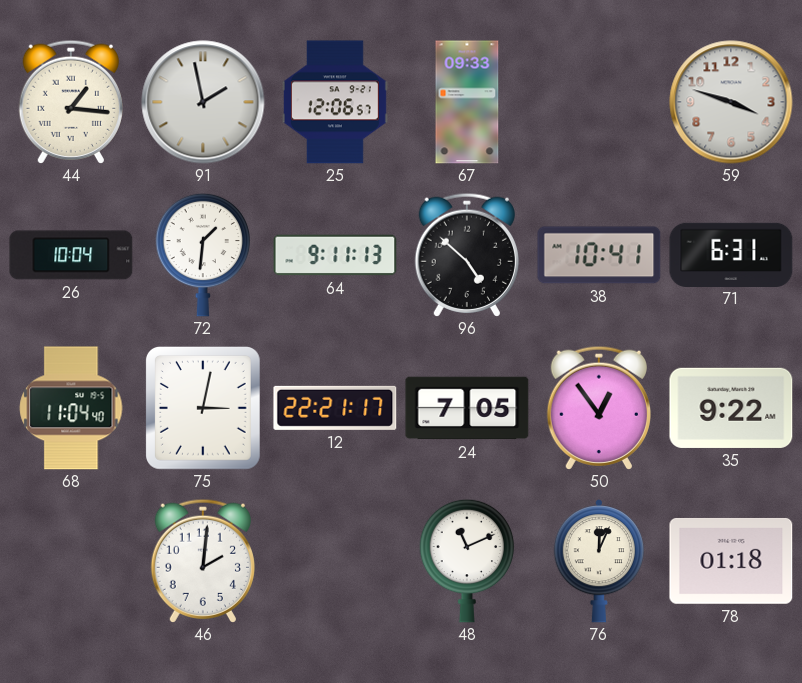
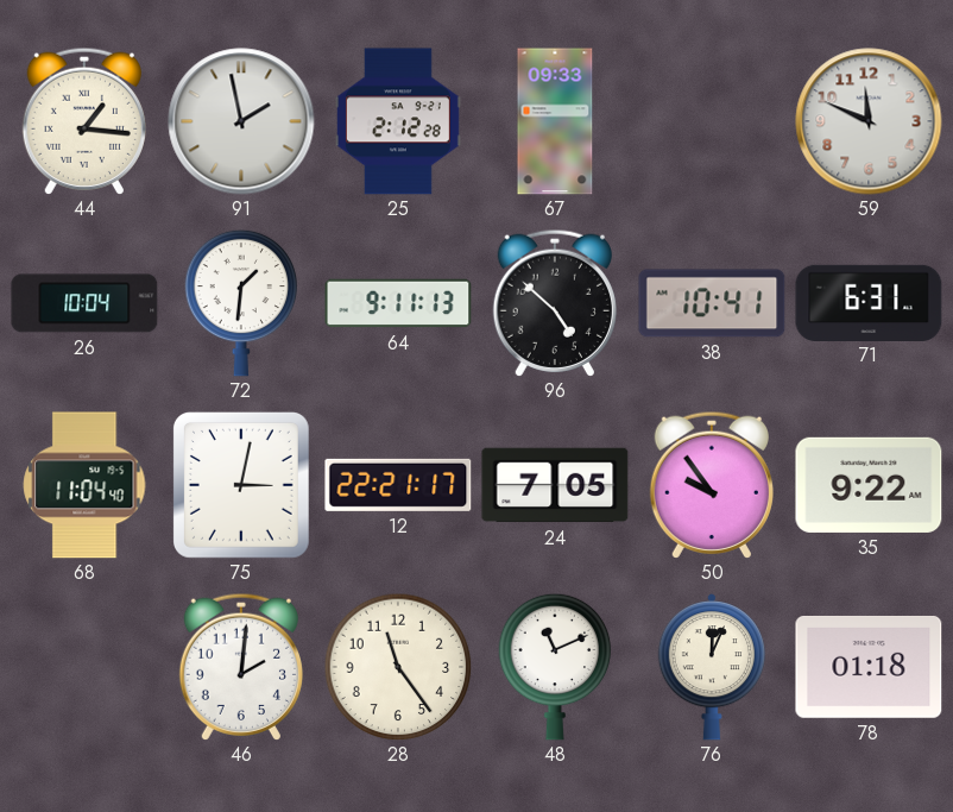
25: 12:06 -> 2:12 (398, 121)
59: 3:48 -> 11:49 (869, 121)
50: 12:54 -> 9:54 (711, 485)
28: none -> 11:24 (398, 667)
